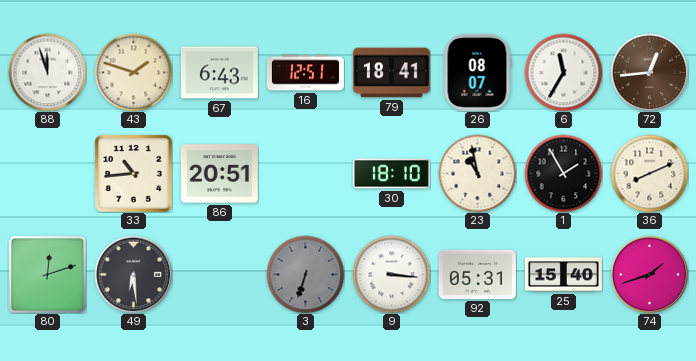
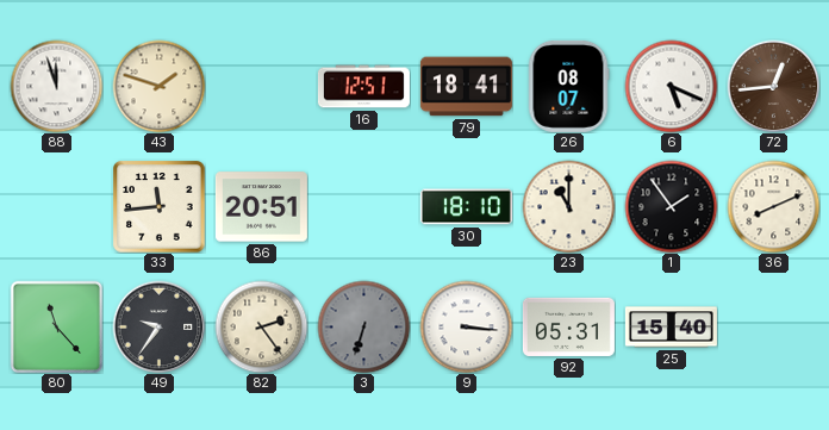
67: 6:43 -> none (219, 73)
6: 11:35 -> 5:19 (671, 86)
33: 10:44 -> 11:44 (158, 206)
23: 10:58 -> 11:00 (568, 206)
1: 1:55 -> 1:54 (671, 206)
80: 12:12 -> 11:23 (56, 326)
49: 6:29 -> 9:36 (158, 326)
82: none -> 2:24 (261, 326)
74: 1:42 -> none (649, 274)
